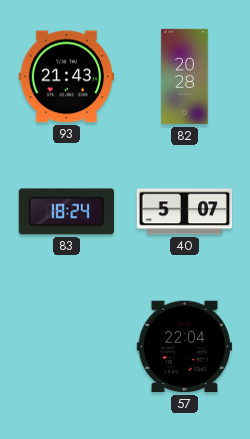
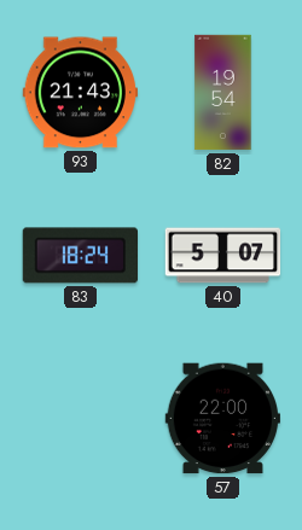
82: 20:28 -> 19:54 (223, 93)
57: 22:04 -> 22:00 (222, 419)
